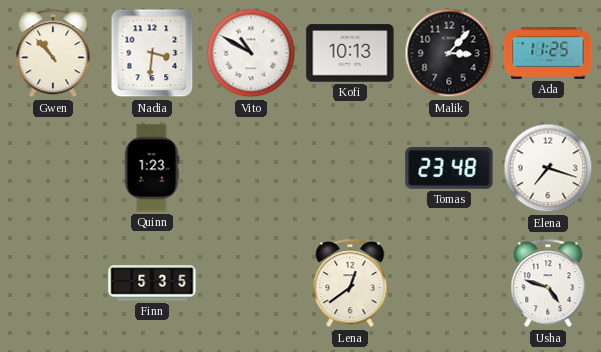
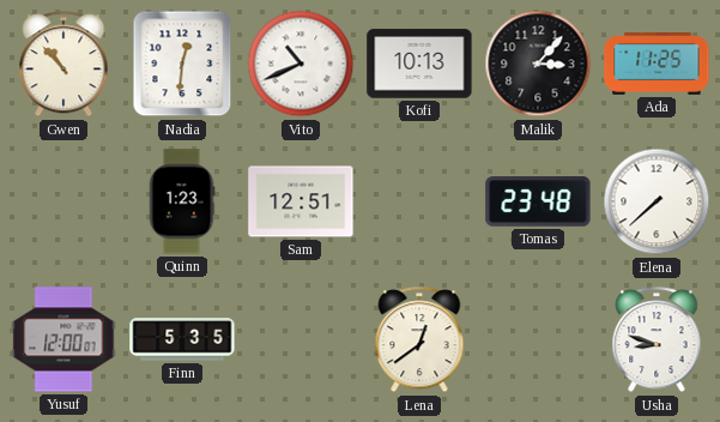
Nadia: 3:31 -> 12:31 (182, 64)
Vito: 10:50 -> 10:41 (301, 64)
Sam: none -> 12:51 (301, 201)
Elena: 7:18 -> 7:38 (657, 201)
Yusuf: none -> 12:00 (63, 339)
Usha: 4:48 -> 8:48 (657, 340)
